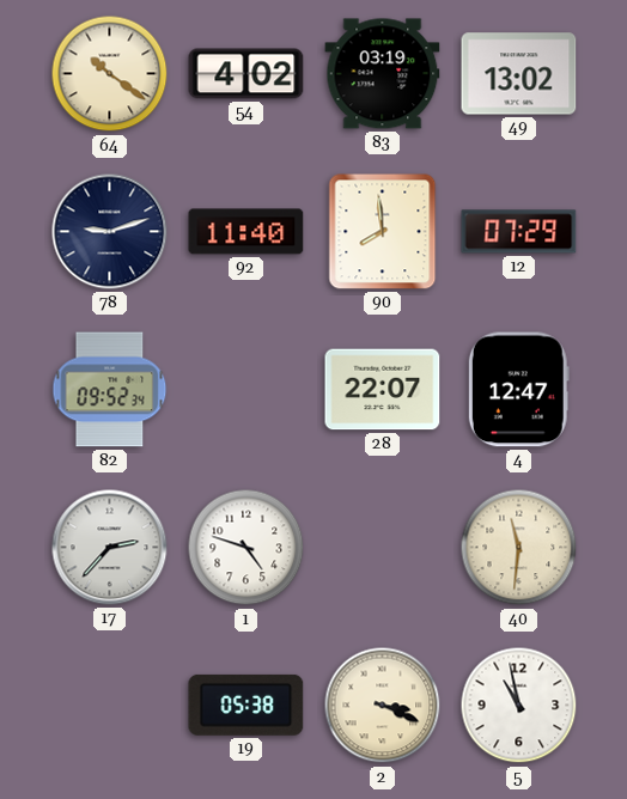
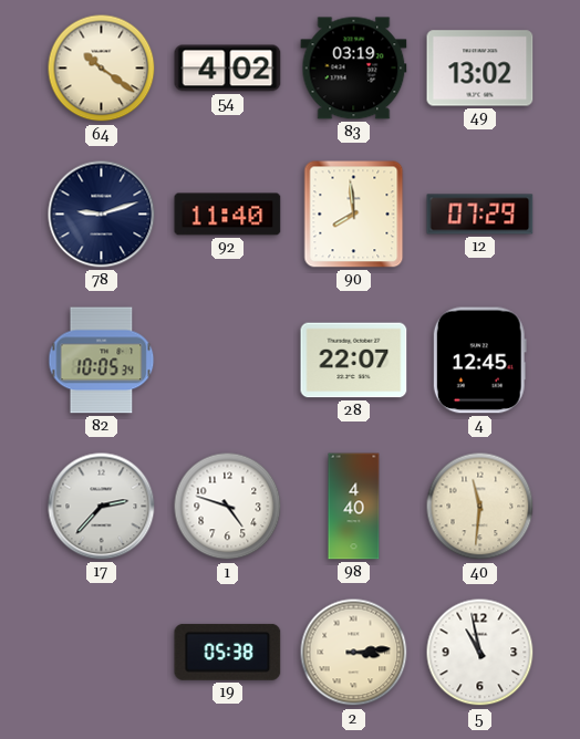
82: 09:52 -> 10:05 (102, 361)
4: 12:47 -> 12:45 (479, 361)
98: none -> 4:40 (354, 507)
2: 3:19 -> 3:14 (354, 653)
